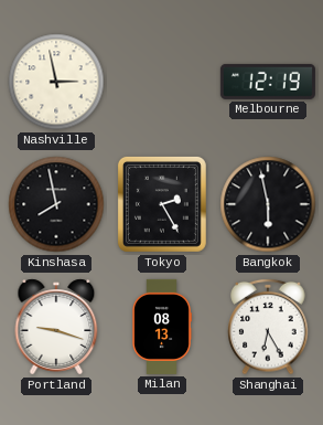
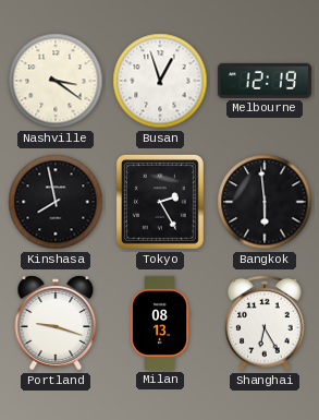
Nashville: 2:58 -> 3:21 (56, 81)
Busan: none -> 12:57 (160, 81)
Bangkok: 5:58 -> 5:59 (265, 202)
